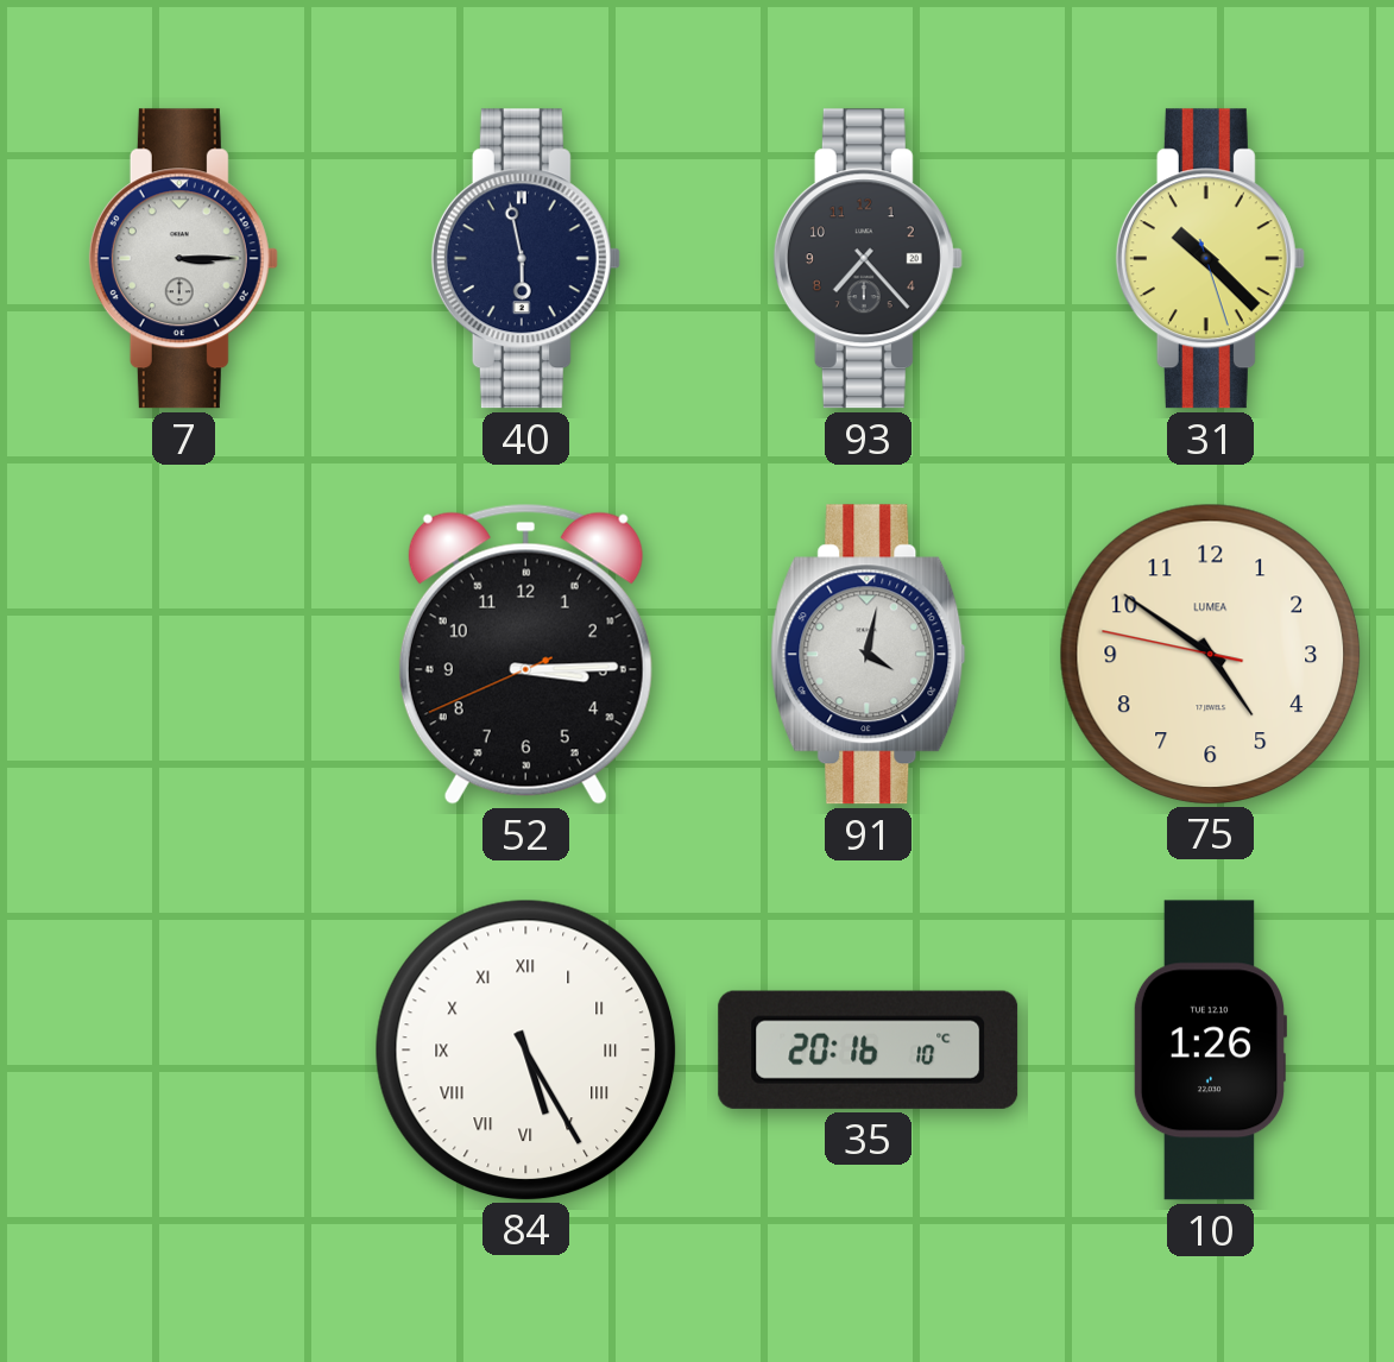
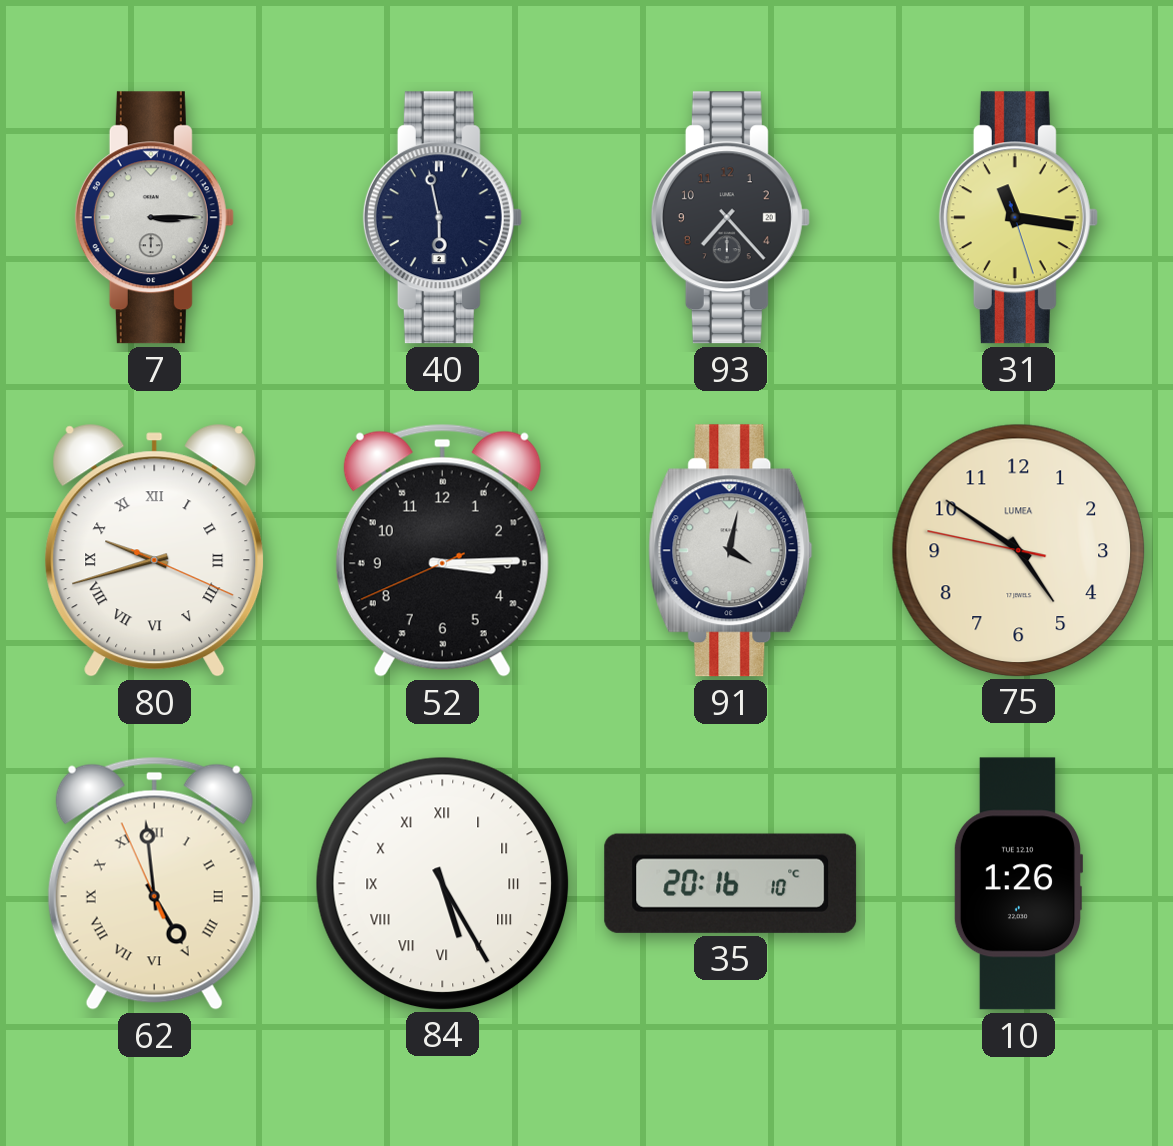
31: 10:22 -> 11:16 (1018, 218)
80: none -> 9:42 (155, 550)
62: none -> 4:58 (154, 883)
